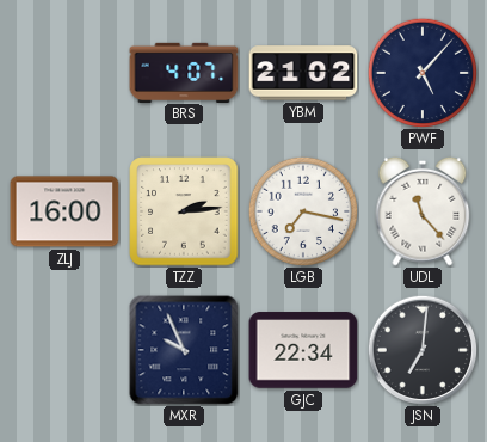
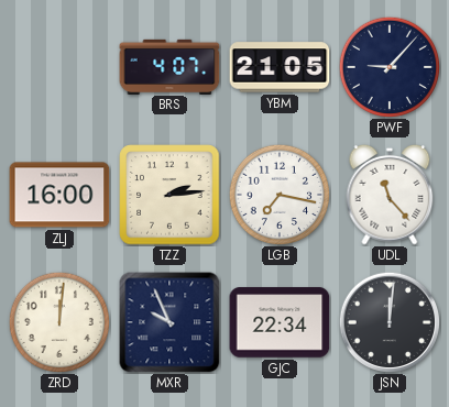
YBM: 21:02 -> 21:05 (280, 67)
PWF: 5:07 -> 9:07 (388, 66)
ZRD: none -> 12:01 (58, 321)
JSN: 7:01 -> 12:01 (390, 322)
